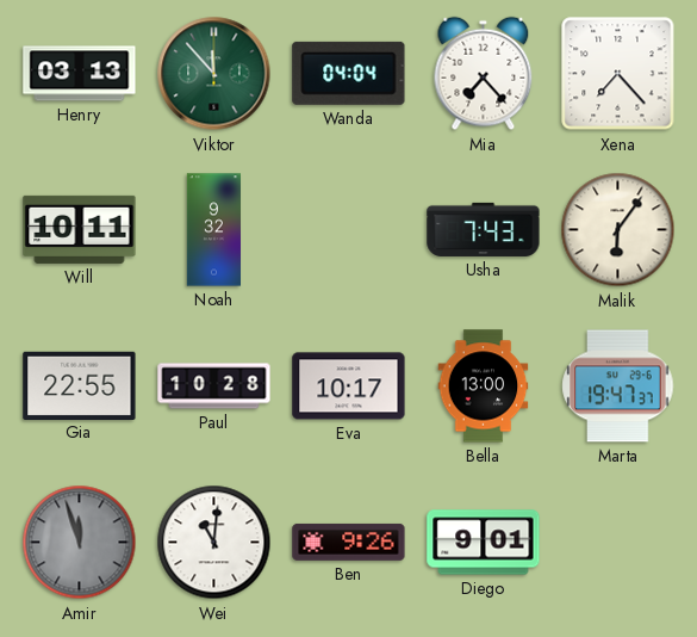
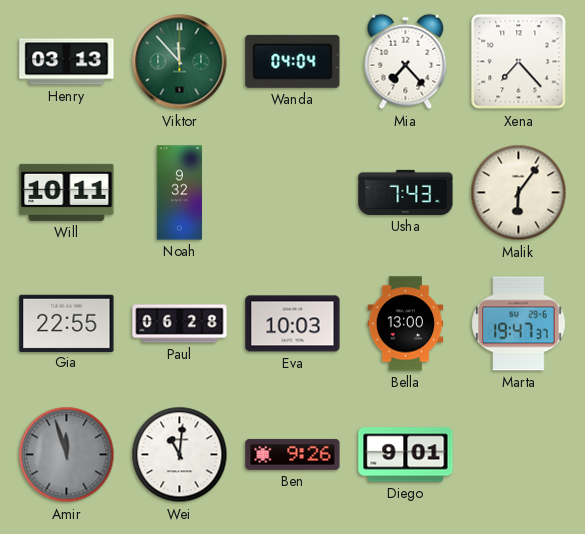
Paul: 10:28 -> 06:28 (180, 324)
Eva: 10:17 -> 10:03 (293, 324)
